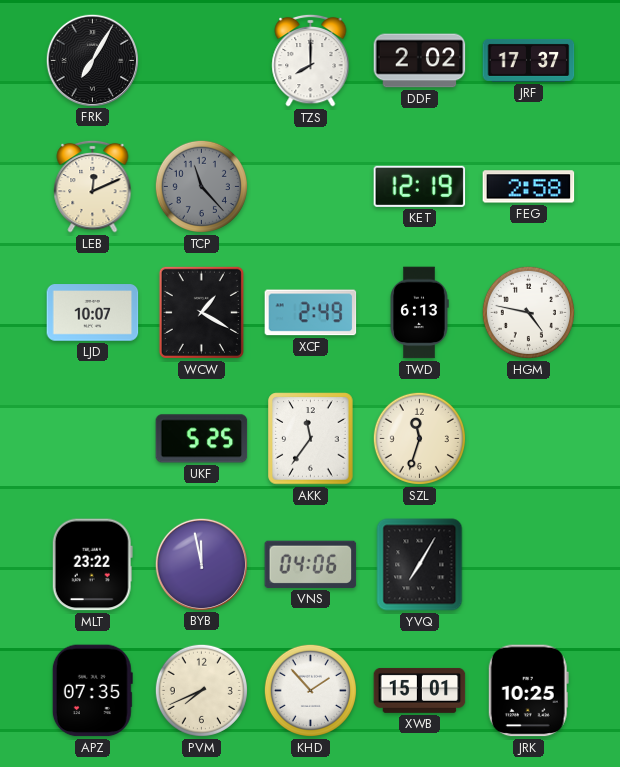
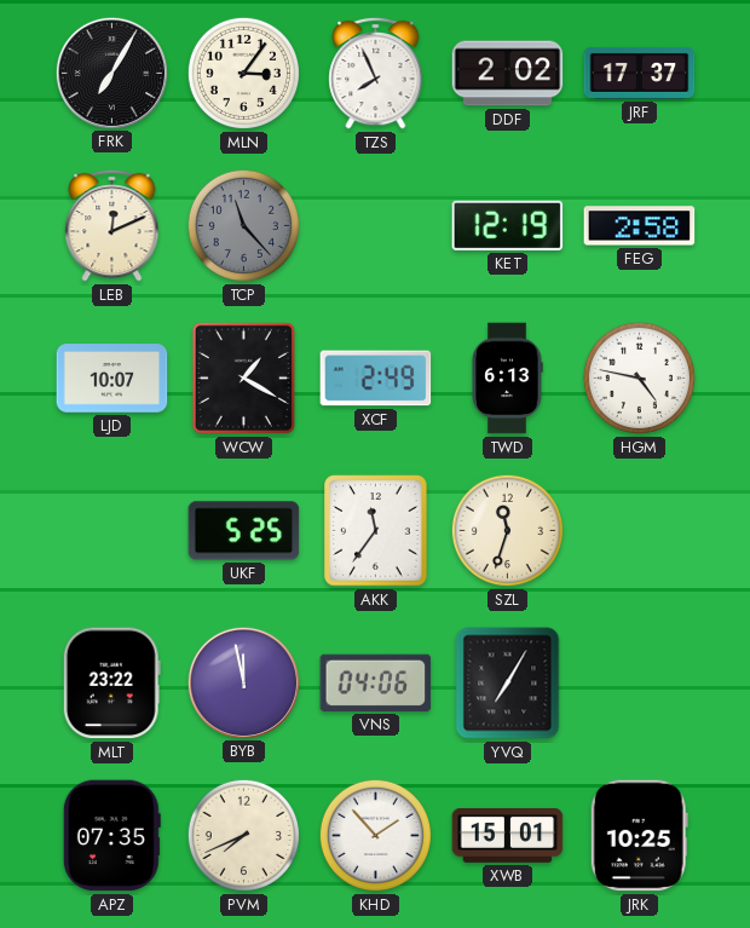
MLN: none -> 3:06 (243, 73)
TZS: 8:00 -> 7:56 (376, 73)
